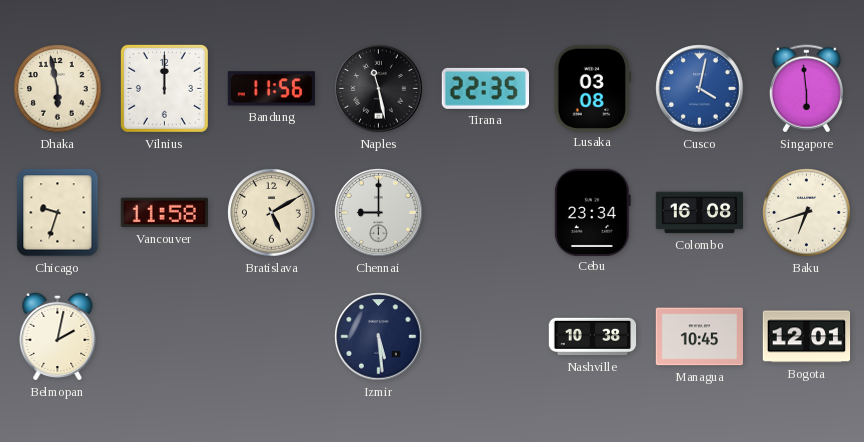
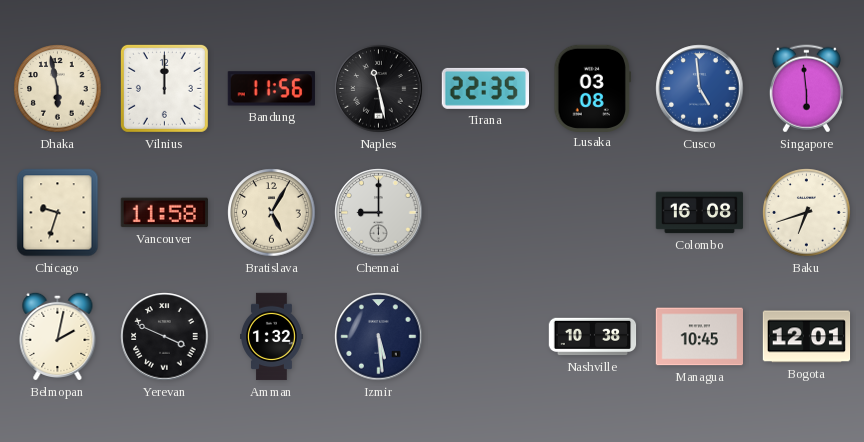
Cusco: 4:02 -> 4:59 (700, 89)
Bratislava: 5:10 -> 5:05 (272, 213)
Cebu: 23:34 -> none (592, 212)
Yerevan: none -> 3:49 (165, 337)
Amman: none -> 1:32 (272, 337)
